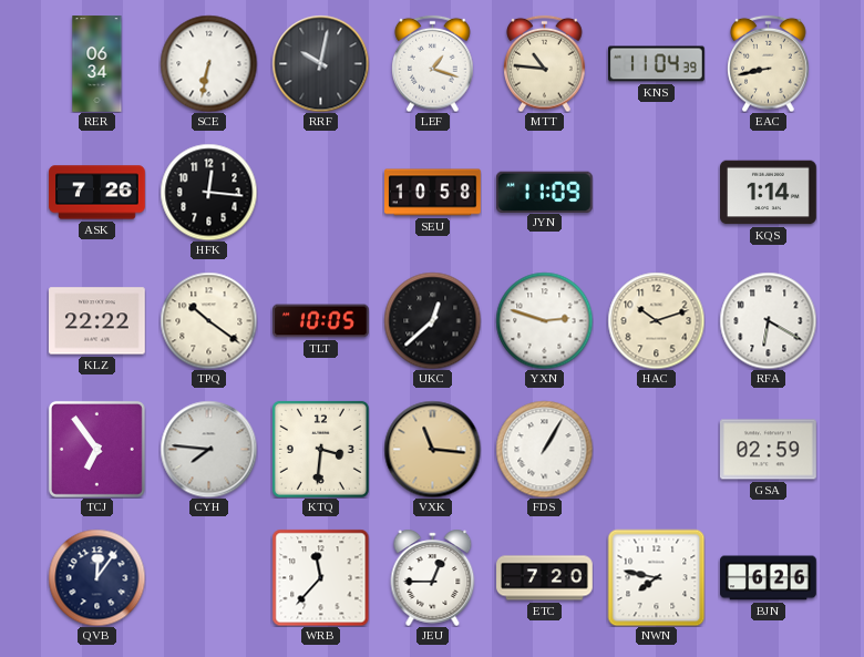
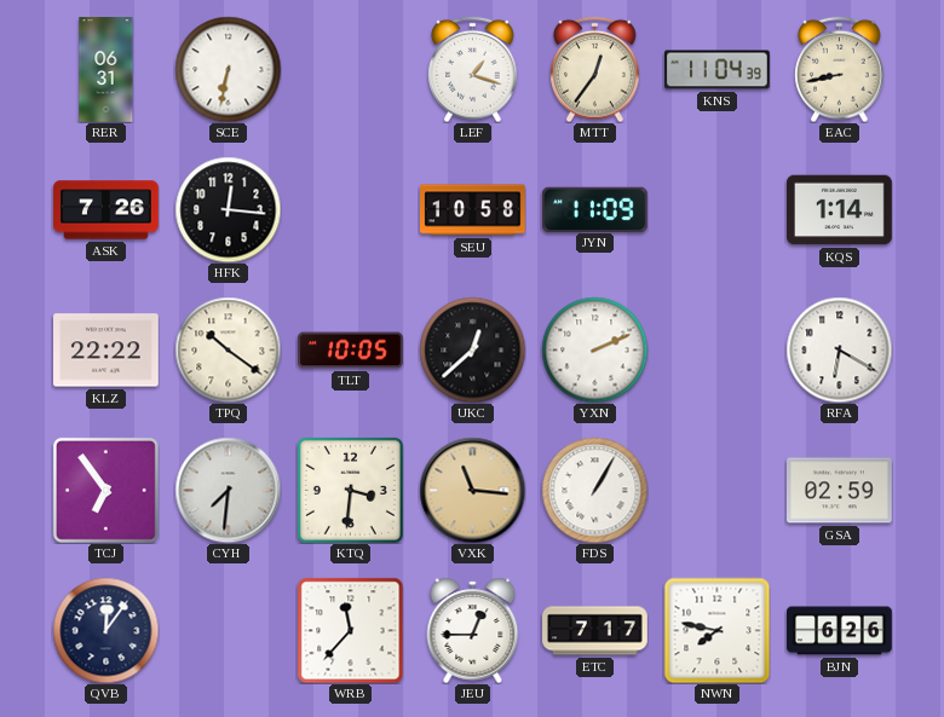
RER: 06:34 -> 06:31 (107, 70)
RRF: 10:02 -> none (320, 63)
MTT: 10:46 -> 12:36 (595, 69)
YXN: 2:48 -> 2:11 (594, 349)
HAC: 10:12 -> none (656, 320)
CYH: 7:46 -> 7:31 (228, 490)
ETC: 7:20 -> 7:17 (595, 631)
